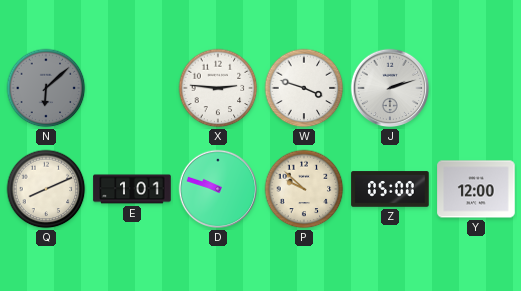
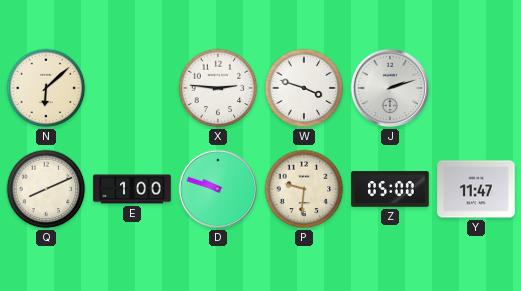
N dial: grey -> cream (46, 88)
E: 1:01 -> 1:00 (132, 189)
P: 9:52 -> 9:31 (304, 189)
Y: 12:00 -> 11:47 (476, 189)
